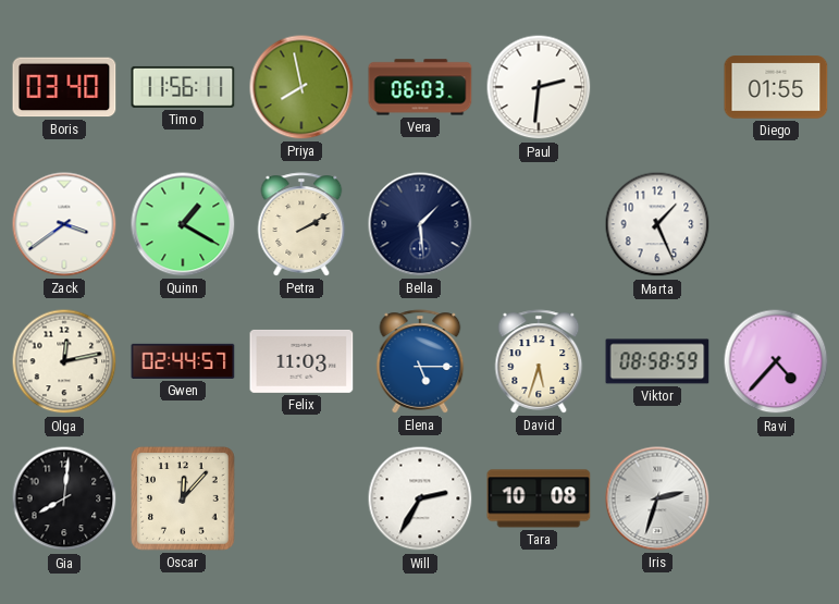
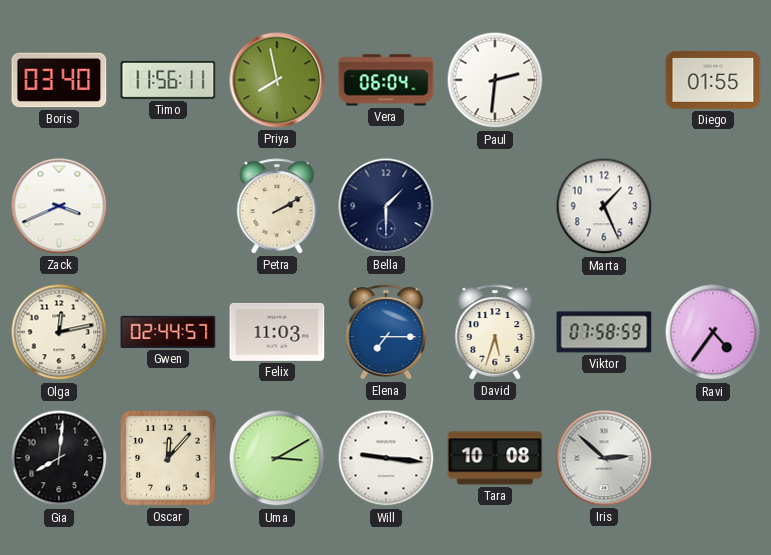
Vera: 06:03 -> 06:04 (386, 80)
Zack: 3:39 -> 3:41 (59, 206)
Quinn: 1:20 -> none (183, 224)
Bella: 1:29 -> 1:30 (386, 206)
Elena: 5:15 -> 7:15 (386, 332)
Viktor: 08:58 -> 07:58 (604, 332)
Ravi: 4:37 -> 4:36 (713, 332)
Uma: none -> 3:10 (277, 458)
Will: 2:35 -> 9:16 (386, 458)
Iris: 2:33 -> 2:52 (604, 458)
